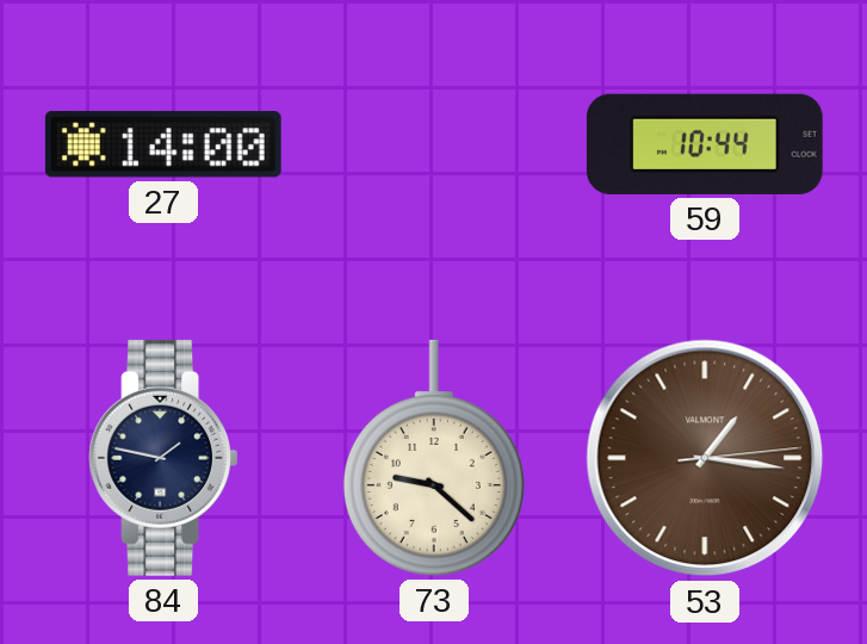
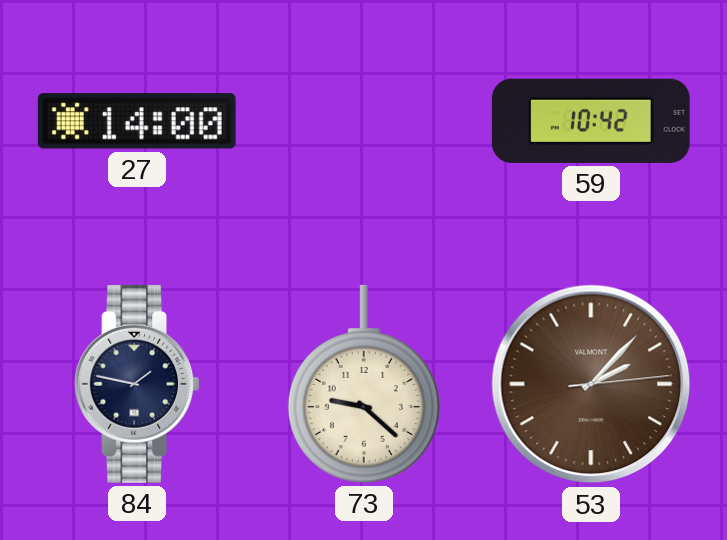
59: 10:44 -> 10:42 (591, 121)
53: 1:16 -> 2:07 (591, 384)
